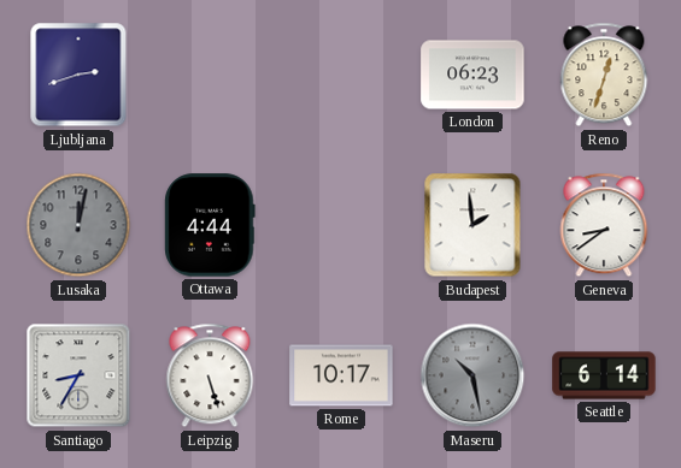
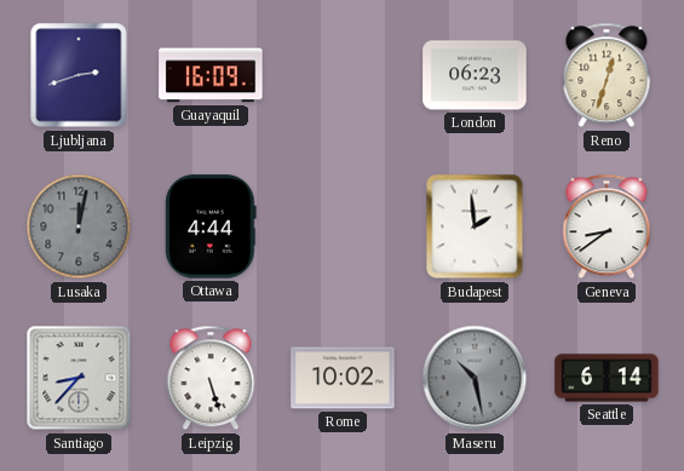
Guayaquil: none -> 16:09 (211, 75)
Santiago: 8:35 -> 8:37 (79, 378)
Rome: 10:17 -> 10:02 (343, 378)
